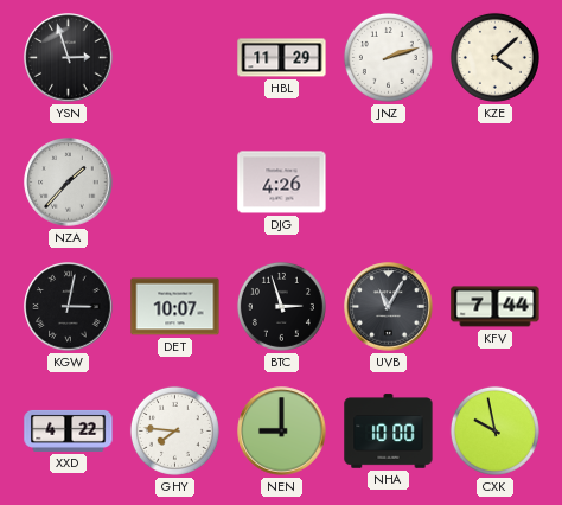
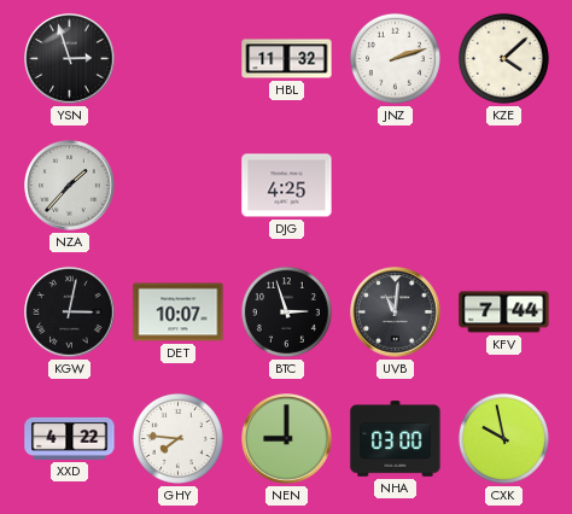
HBL: 11:29 -> 11:32 (287, 59)
DJG: 4:26 -> 4:25 (287, 186)
UVB: 11:05 -> 11:01 (396, 313)
NHA: 10:00 -> 03:00 (396, 439)
